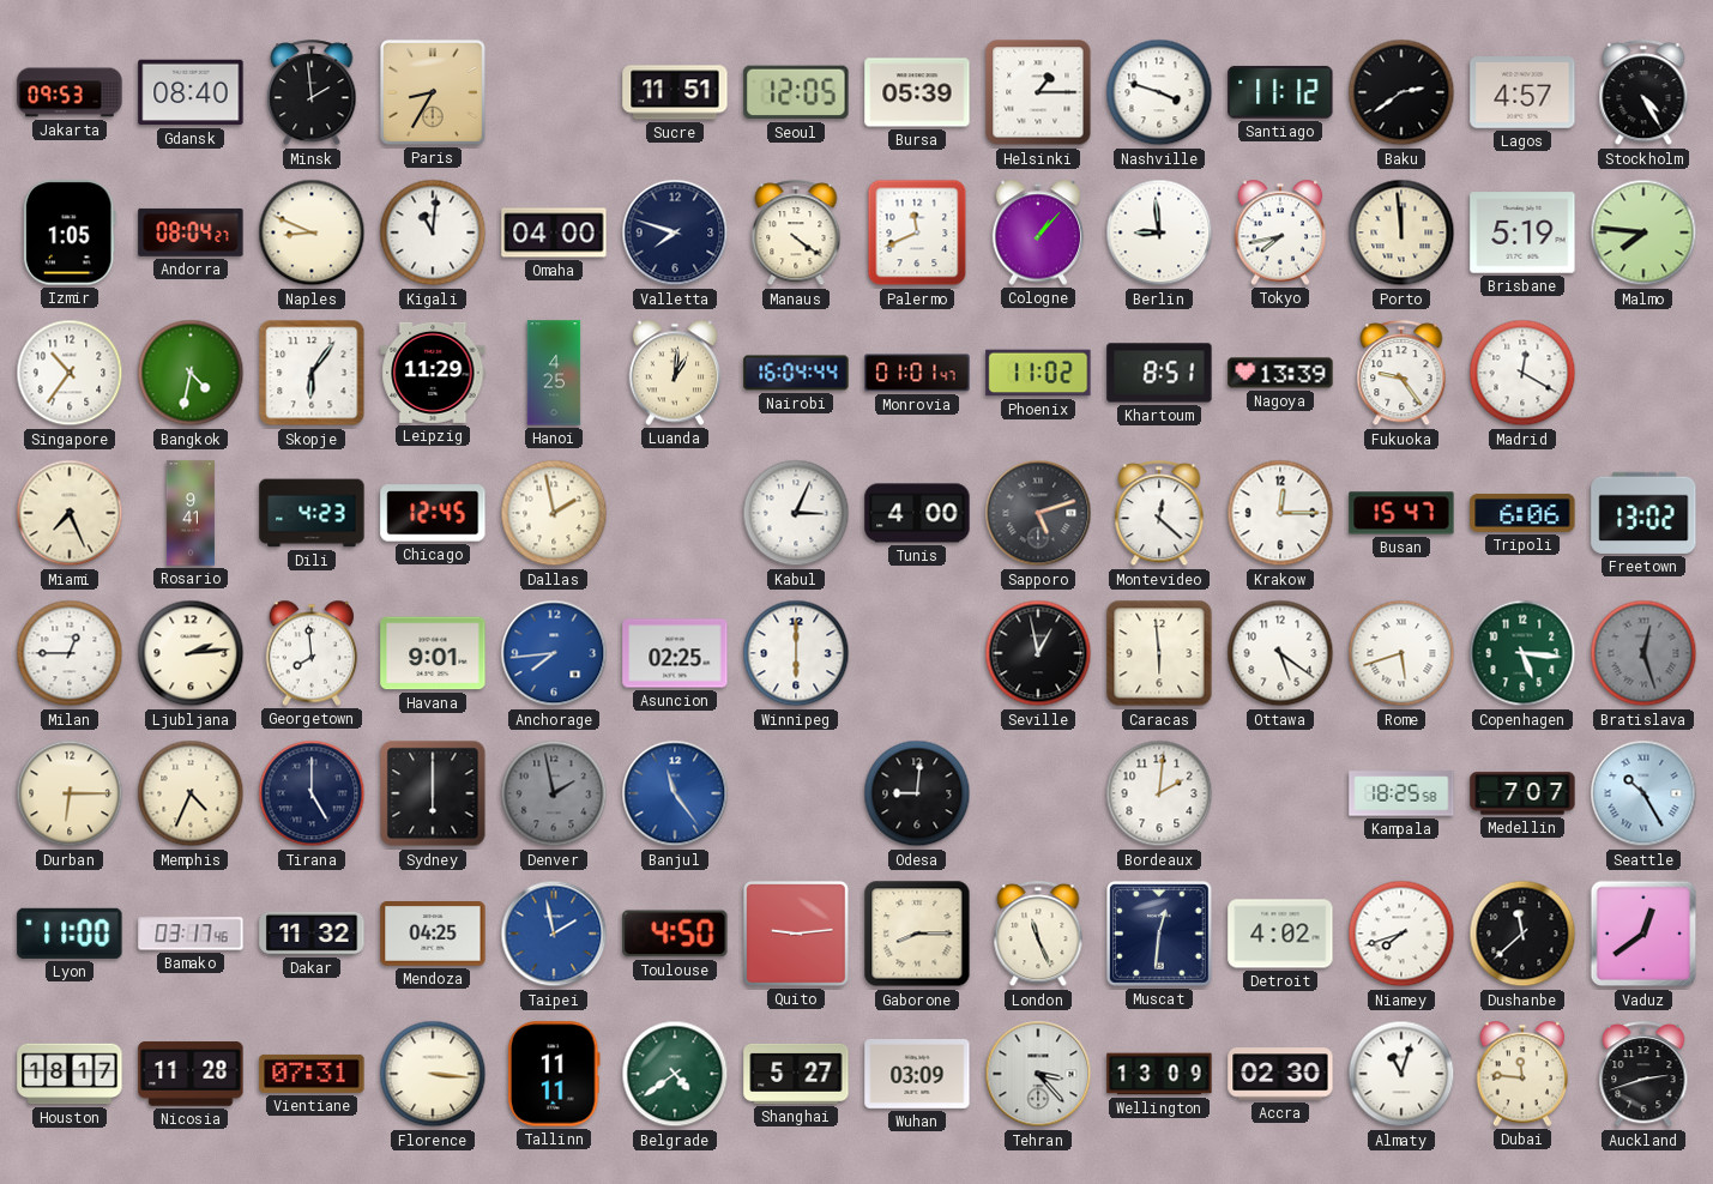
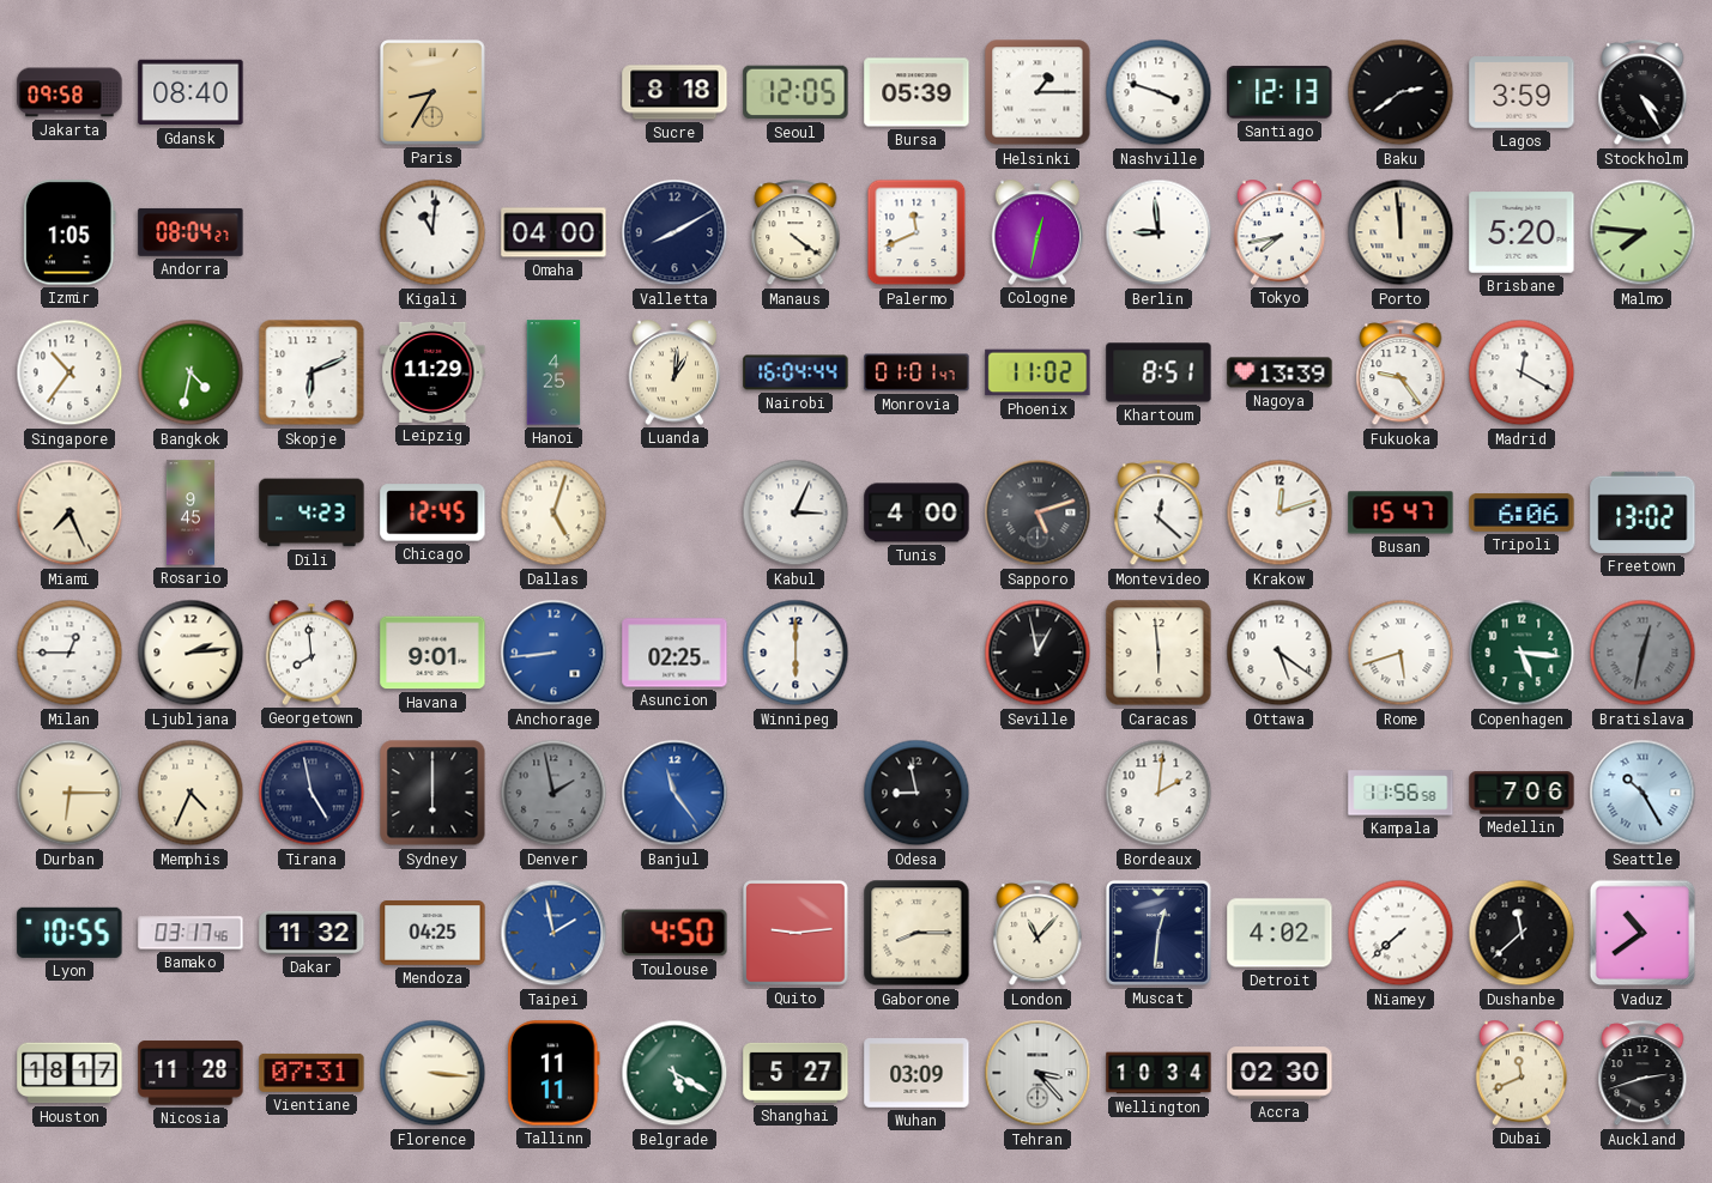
Jakarta: 09:53 -> 09:58 (69, 92)
Minsk: 1:59 -> none (312, 93)
Sucre: 11:51 -> 8:18 (674, 92)
Santiago: 11:12 -> 12:13 (1280, 92)
Lagos: 4:57 -> 3:59 (1522, 92)
Naples: 8:49 -> none (312, 232)
Valletta: 7:48 -> 8:10 (674, 232)
Cologne: 1:07 -> 12:32 (1038, 232)
Brisbane: 5:19 -> 5:20 (1522, 232)
Skopje: 6:06 -> 6:11 (311, 372)
Rosario: 9:41 -> 9:45 (190, 512)
Dallas: 1:58 -> 5:03 (553, 512)
Krakow: 12:15 -> 12:12 (1280, 512)
Anchorage: 7:44 -> 8:44 (553, 653)
Bratislava: 12:27 -> 12:32 (1643, 653)
Tirana: 5:00 -> 4:58 (311, 793)
Odesa: 9:01 -> 8:58 (917, 793)
Kampala: 18:25 -> 11:56 (1401, 793)
Medellin: 7:07 -> 7:06 (1522, 793)
Lyon: 11:00 -> 10:55 (69, 933)
London: 11:26 -> 11:07 (1038, 934)
Niamey: 7:42 -> 7:38 (1401, 933)
Vaduz: 12:39 -> 10:39 (1643, 933)
Belgrade: 4:39 -> 5:20 (674, 1073)
Wellington: 13:09 -> 10:34 (1159, 1073)
Almaty: 11:03 -> none (1401, 1074)
Dubai: 11:46 -> 11:41 (1522, 1073)
